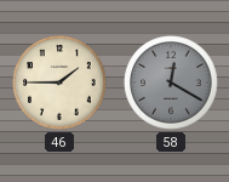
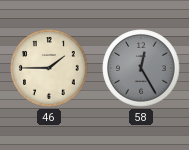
58: 12:20 -> 12:25 (141, 68)
